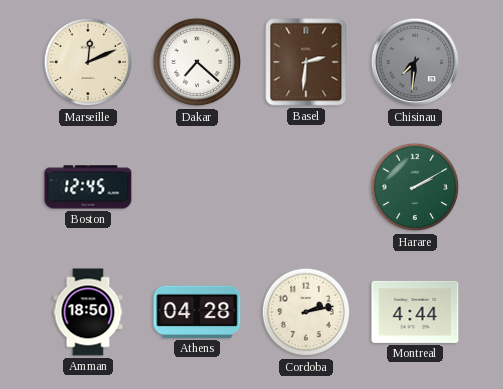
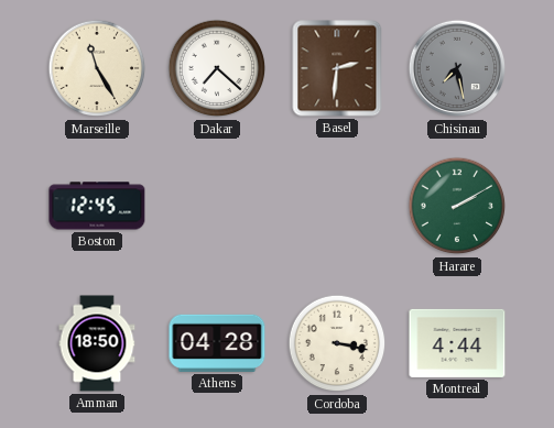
Marseille: 12:11 -> 11:25 (97, 68)
Chisinau: 7:31 -> 7:28 (457, 68)
Cordoba: 2:13 -> 3:17 (337, 343)
